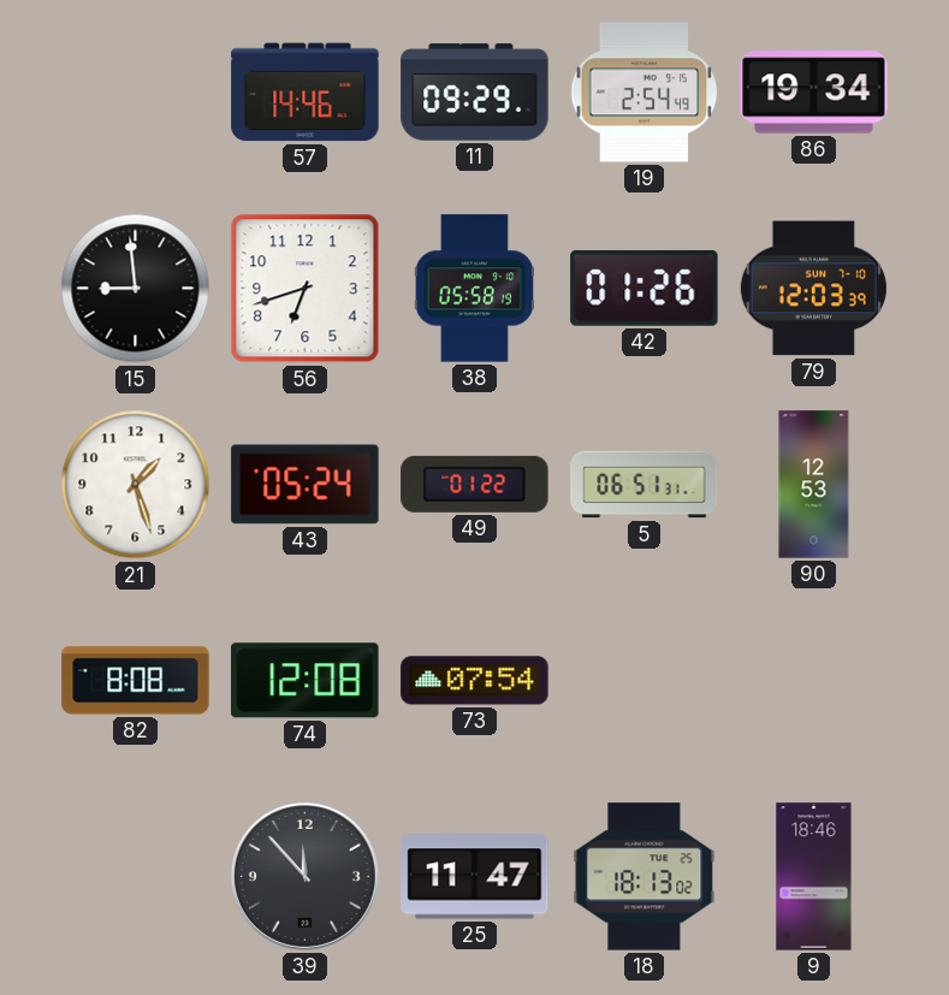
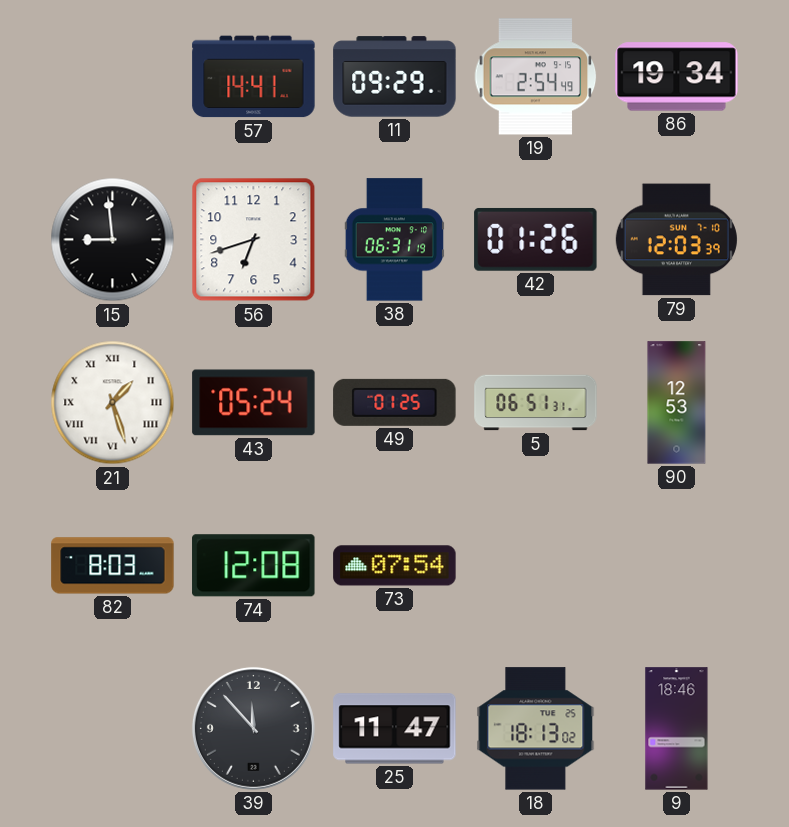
57: 14:46 -> 14:41 (254, 77)
38: 05:58 -> 06:31 (394, 240)
21 numerals: Arabic -> Roman (113, 403)
49: 01:22 -> 01:25 (395, 402)
82: 8:08 -> 8:03 (113, 566)
